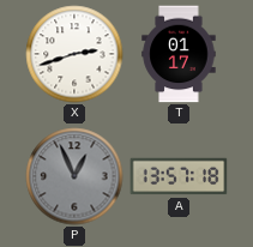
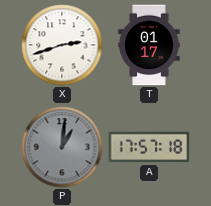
P: 12:56 -> 1:01 (62, 147)
A: 13:57 -> 17:57 (149, 147)
